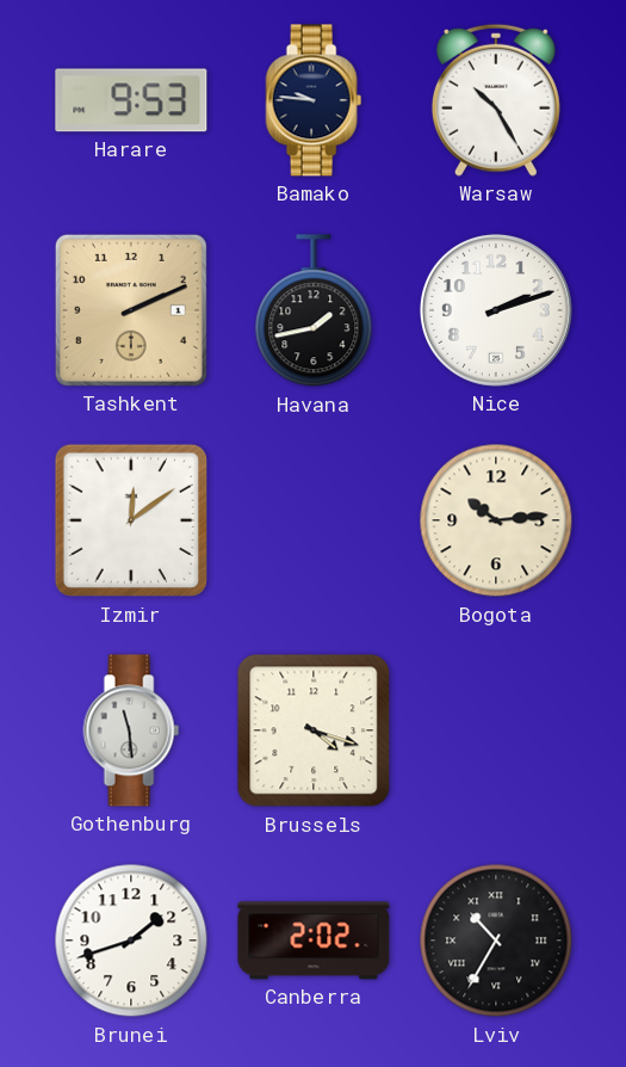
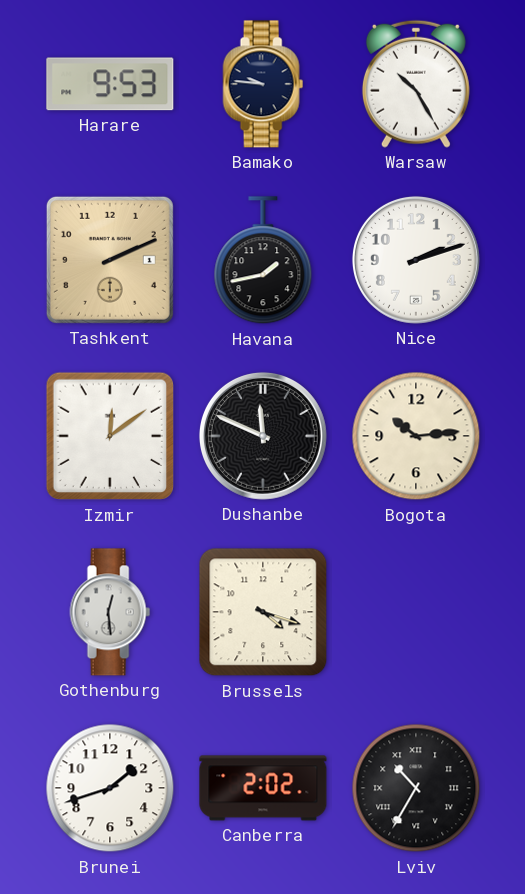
Dushanbe: none -> 11:49 (263, 436)
Gothenburg: 11:29 -> 12:29 (110, 612)
